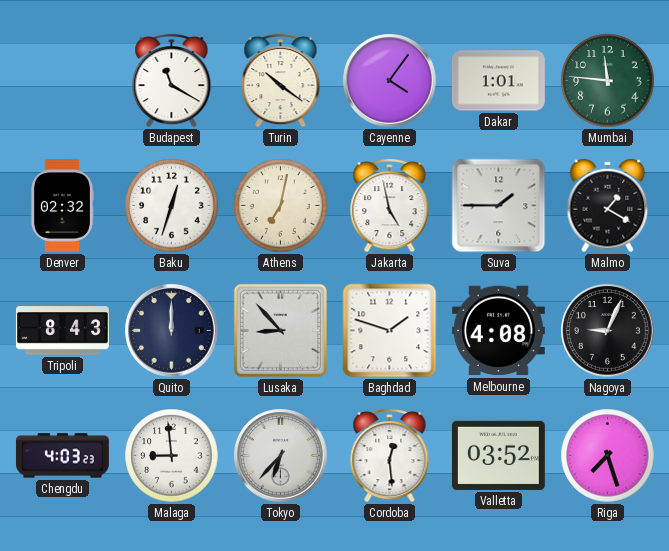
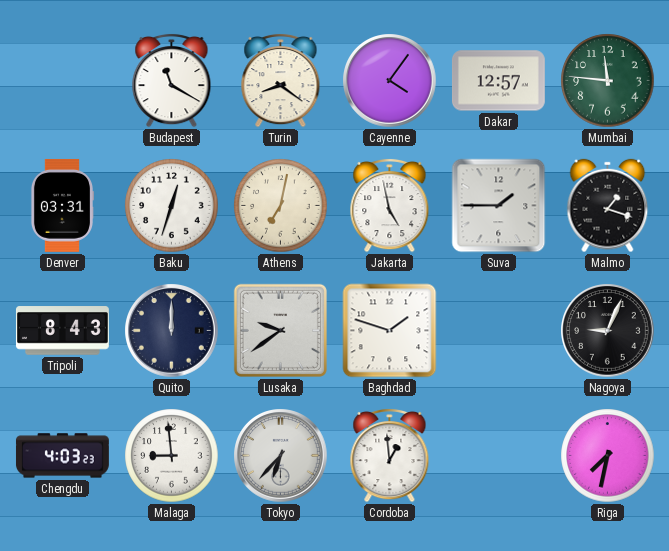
Turin: 10:21 -> 8:21 (281, 80)
Dakar: 1:01 -> 12:57 (498, 81)
Denver: 02:32 -> 03:31 (61, 205)
Malmo: 1:20 -> 1:18 (608, 206)
Lusaka: 8:53 -> 9:39 (280, 330)
Melbourne: 4:08 -> none (498, 331)
Cordoba: 12:29 -> 12:59 (390, 455)
Valletta: 03:52 -> none (498, 455)
Riga: 7:27 -> 7:32 (608, 456)
